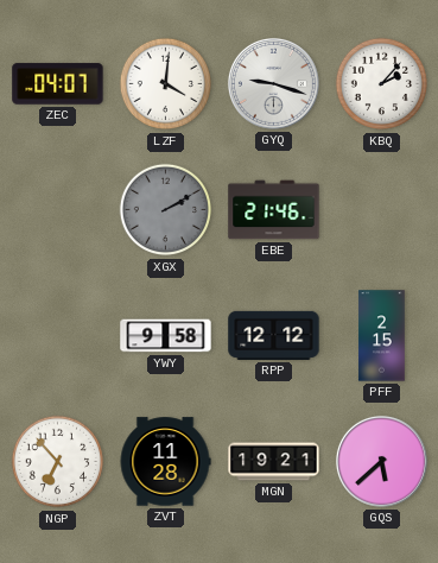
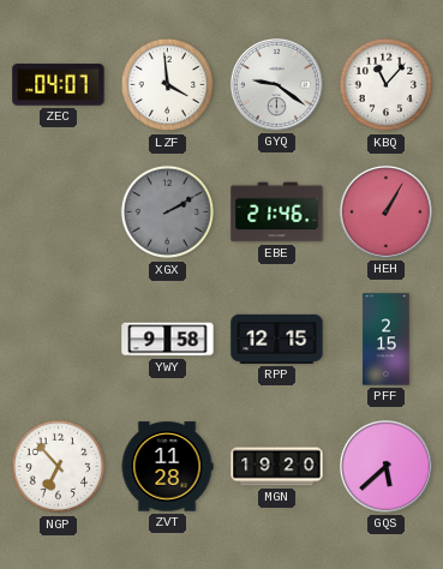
LZF: 4:01 -> 3:59 (168, 85)
GYQ: 9:18 -> 9:21 (276, 84)
KBQ: 2:07 -> 11:07 (387, 85)
HEH: none -> 1:05 (385, 211)
RPP: 12:12 -> 12:15 (277, 339)
MGN: 19:21 -> 19:20 (277, 467)
